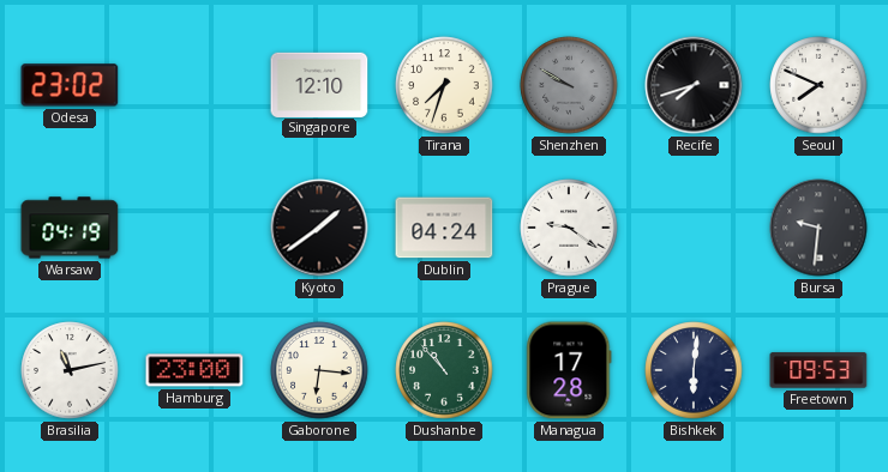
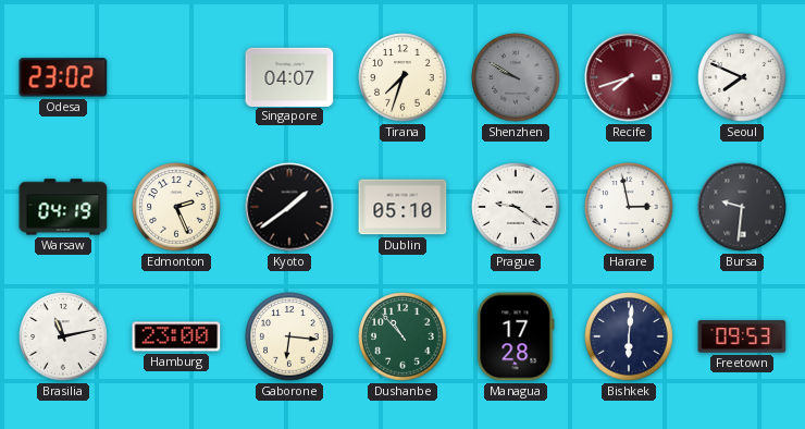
Singapore: 12:10 -> 04:07 (289, 76)
Recife dial: black -> burgundy (629, 77)
Edmonton: none -> 2:26 (176, 207)
Dublin: 04:24 -> 05:10 (403, 207)
Harare: none -> 2:58 (629, 207)
